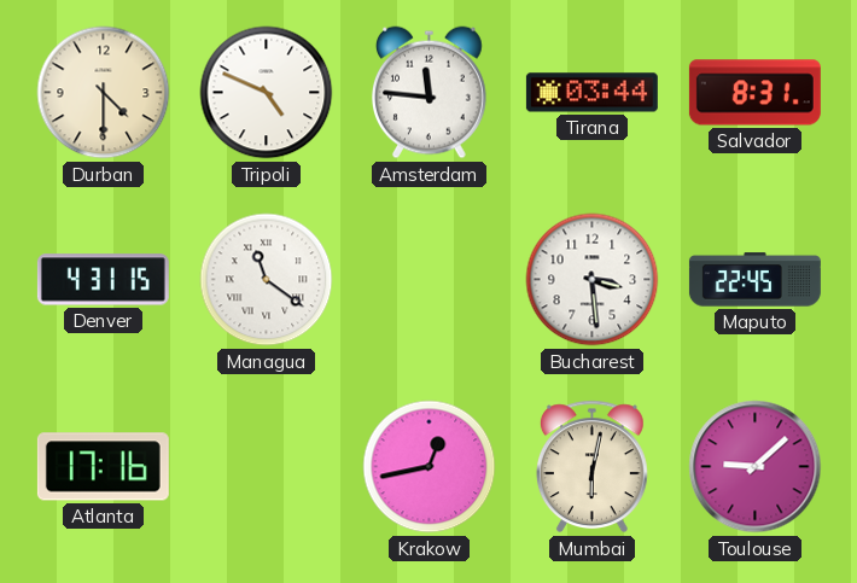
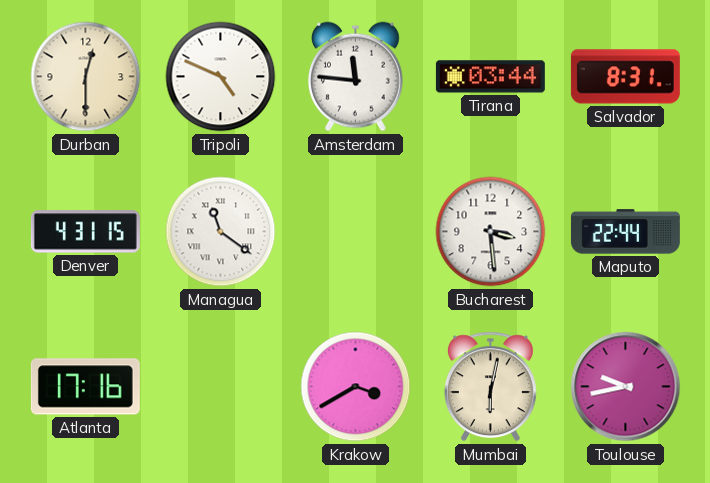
Durban: 4:30 -> 12:30 (86, 77)
Maputo: 22:45 -> 22:44 (625, 232)
Krakow: 12:43 -> 3:40 (356, 387)
Toulouse: 9:08 -> 9:43 (626, 387)
